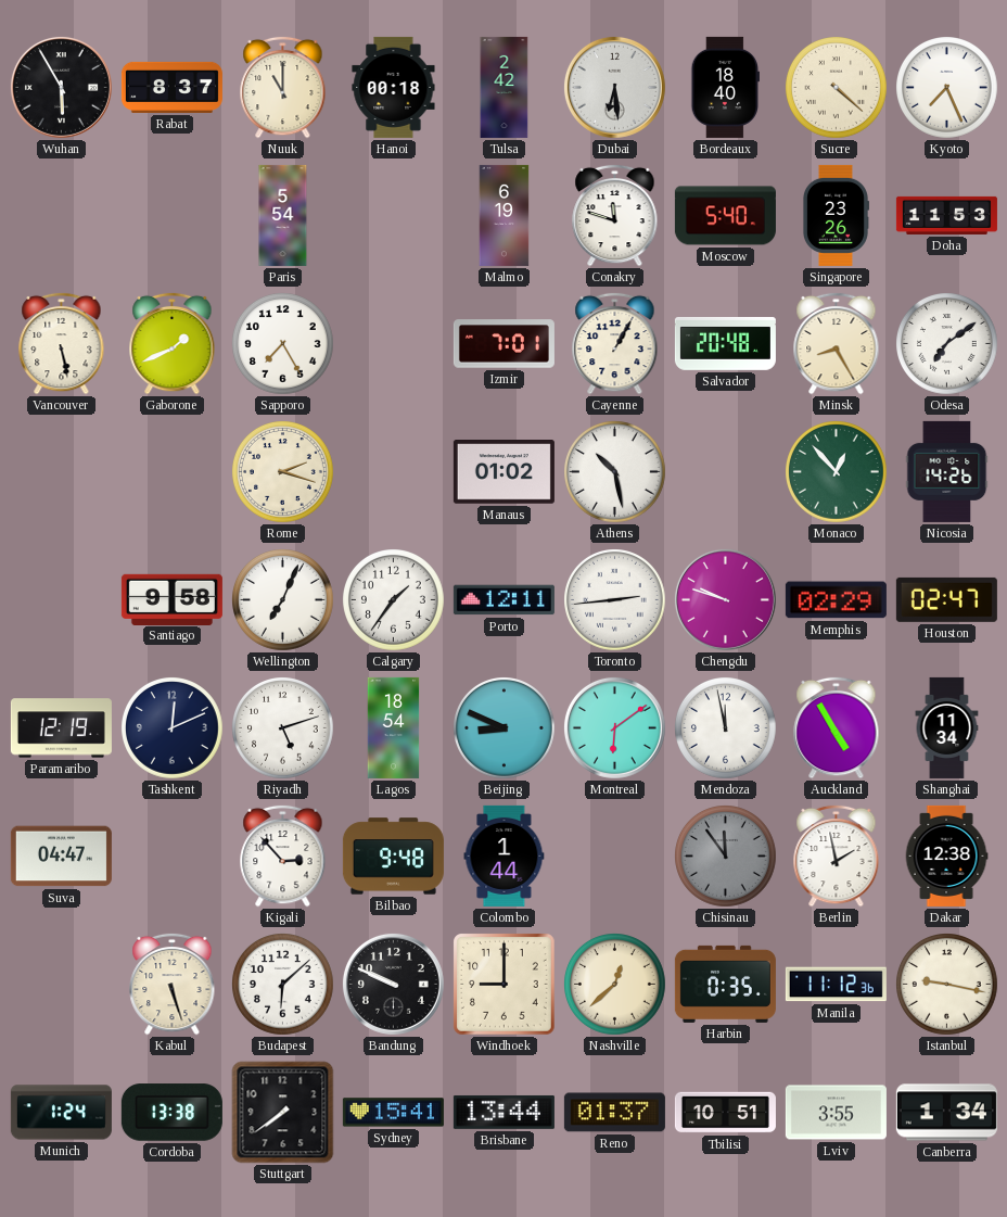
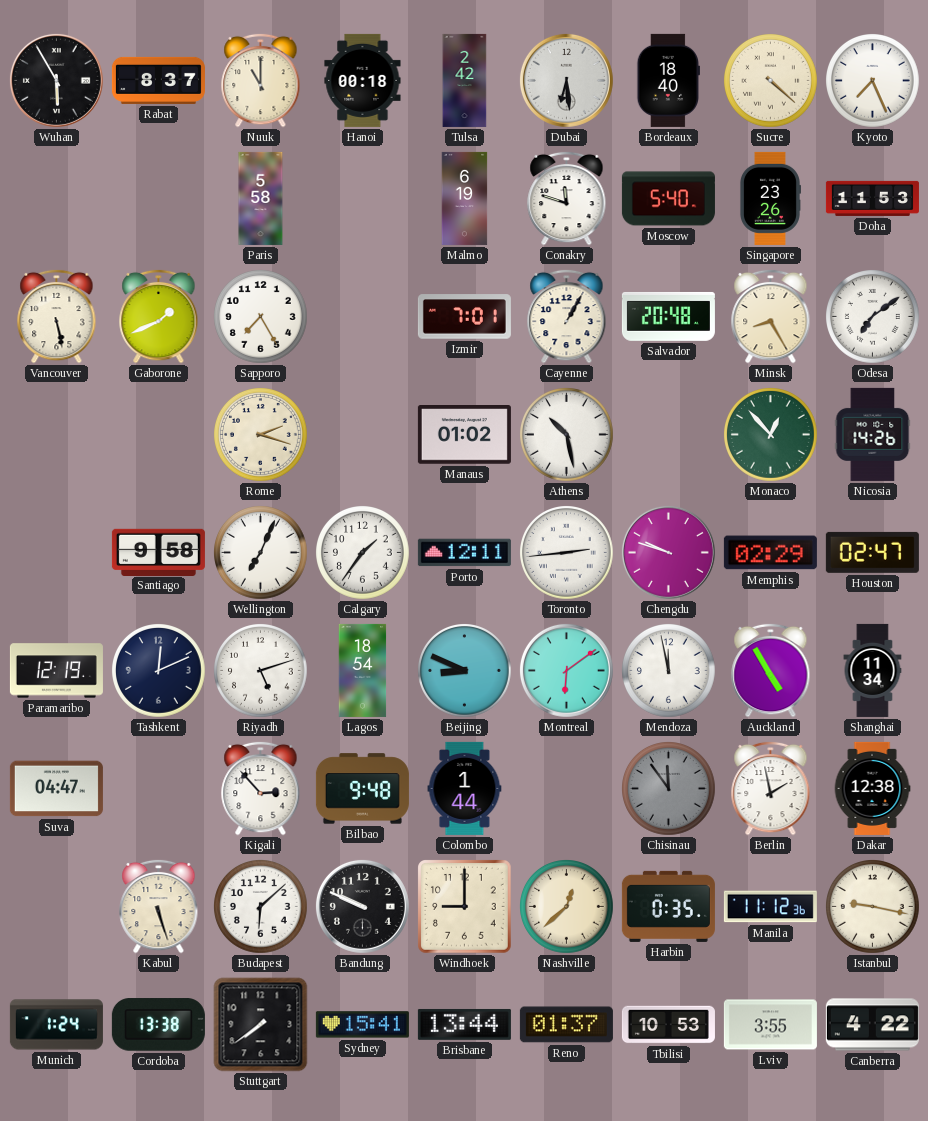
Paris: 5:54 -> 5:58 (261, 198)
Tbilisi: 10:51 -> 10:53 (668, 1025)
Canberra: 1:34 -> 4:22 (872, 1025)
